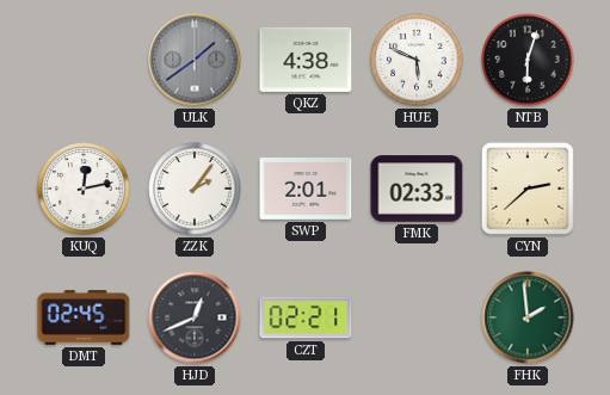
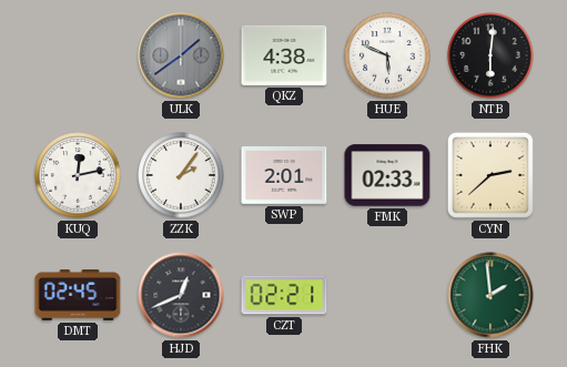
NTB: 6:03 -> 6:01 (490, 55)
